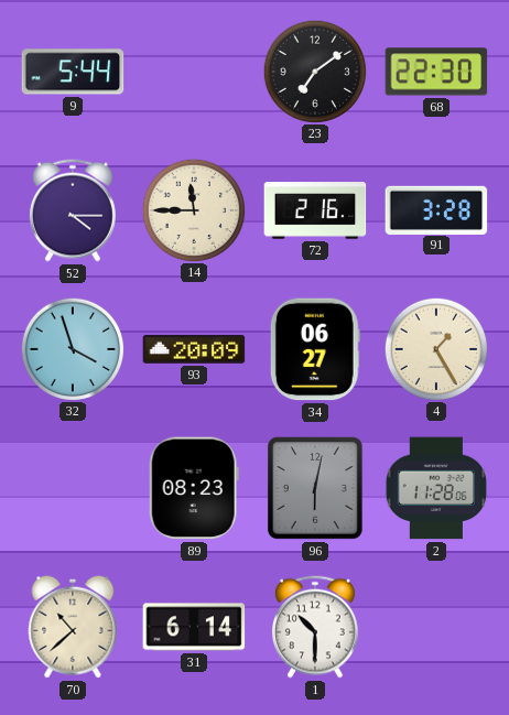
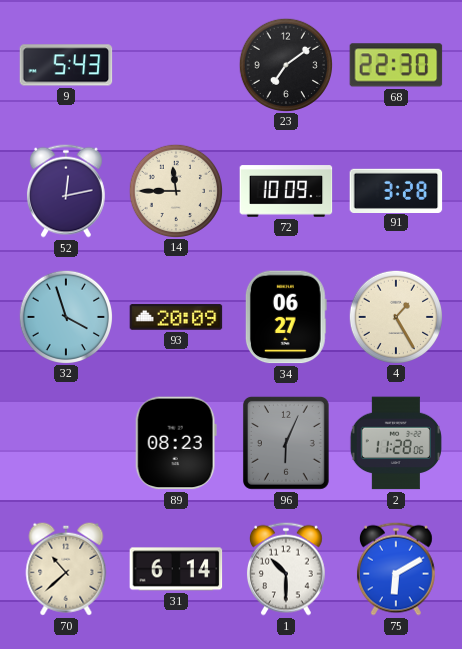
9: 5:44 -> 5:43 (66, 65)
52: 4:15 -> 12:13 (66, 191)
72: 2:16 -> 10:09 (286, 191)
96: 6:02 -> 6:04 (286, 443)
75: none -> 6:10 (396, 569)
